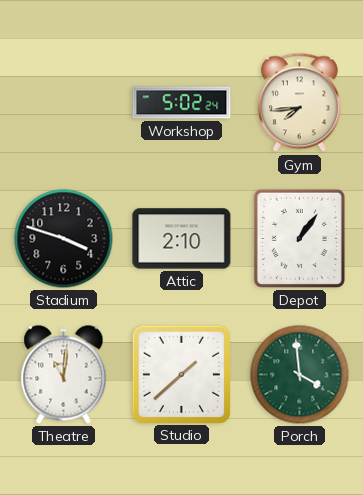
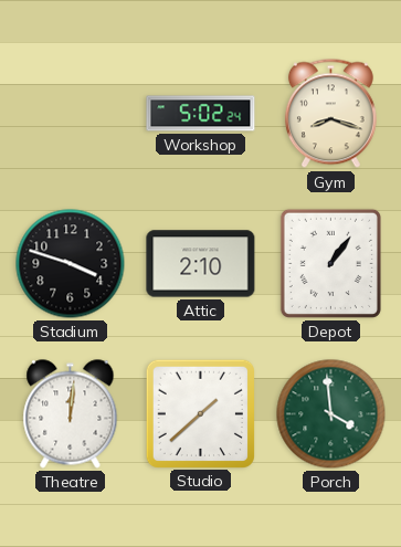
Gym: 7:44 -> 8:18 (330, 114)
Theatre: 11:01 -> 12:01 (71, 414)
